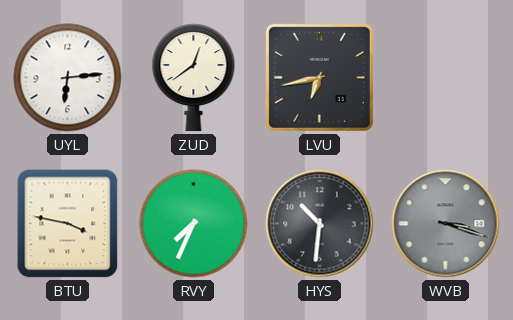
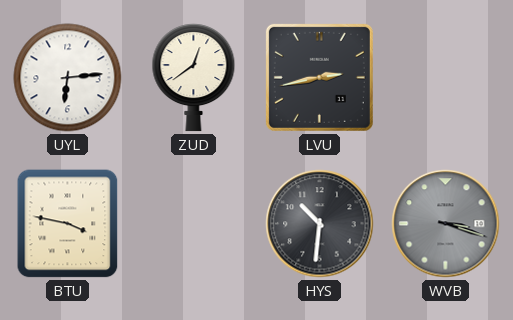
LVU: 6:43 -> 2:43 (319, 77)
RVY: 7:34 -> none (194, 224)
